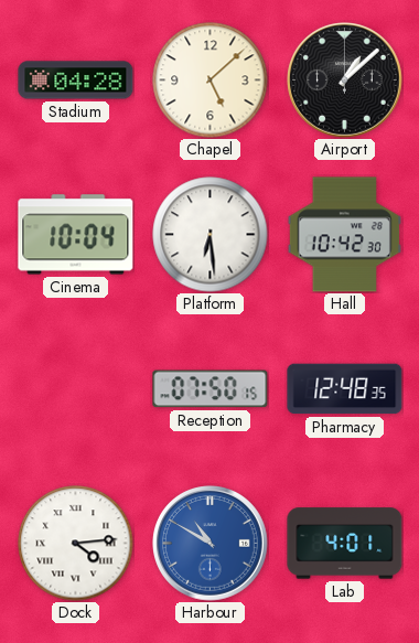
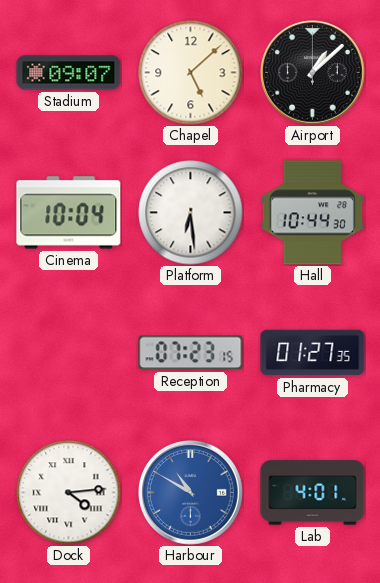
Stadium: 04:28 -> 09:07 (69, 73)
Hall: 10:42 -> 10:44 (312, 213)
Reception: 07:50 -> 07:23 (191, 353)
Pharmacy: 12:48 -> 01:27 (313, 353)
